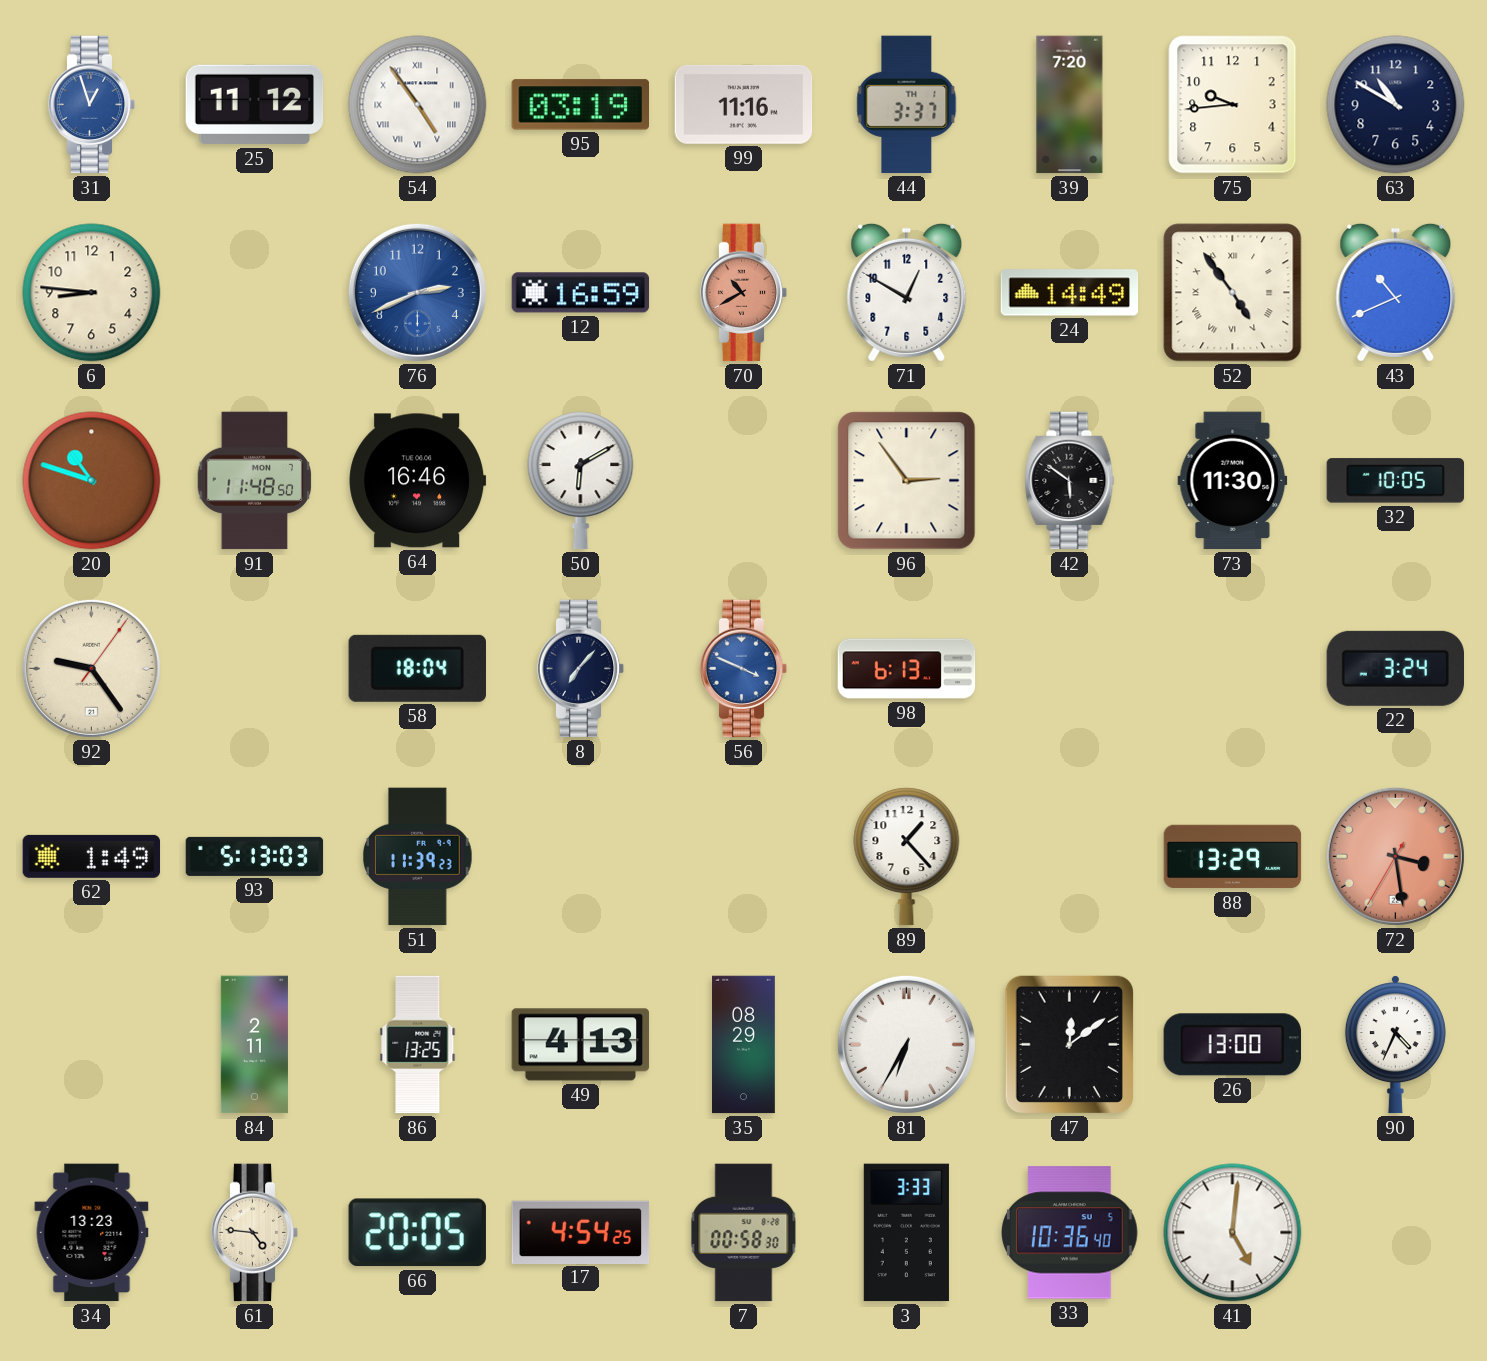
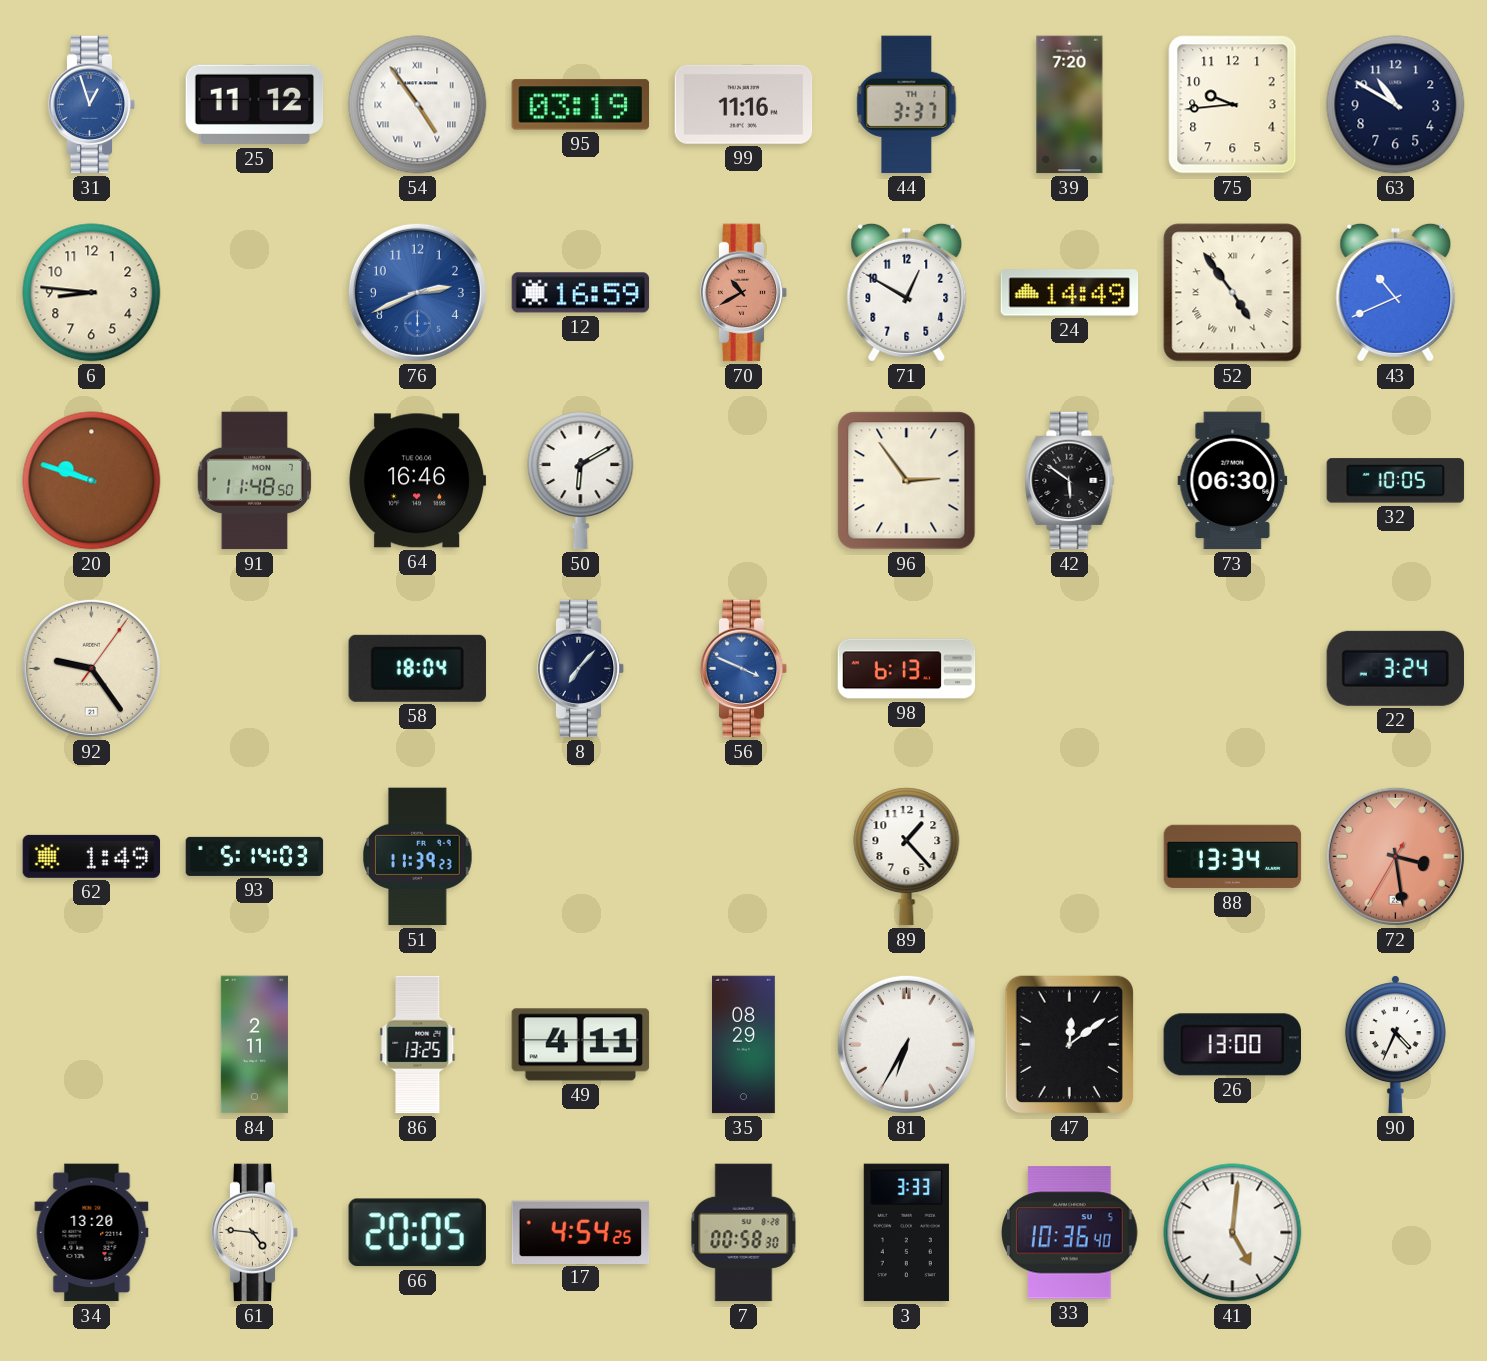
20: 10:48 -> 9:48 (92, 481)
73: 11:30 -> 06:30 (1233, 481)
93: 5:13 -> 5:14 (255, 856)
88: 13:29 -> 13:34 (1233, 857)
49: 4:13 -> 4:11 (581, 1045)
34: 13:23 -> 13:20 (92, 1233)
